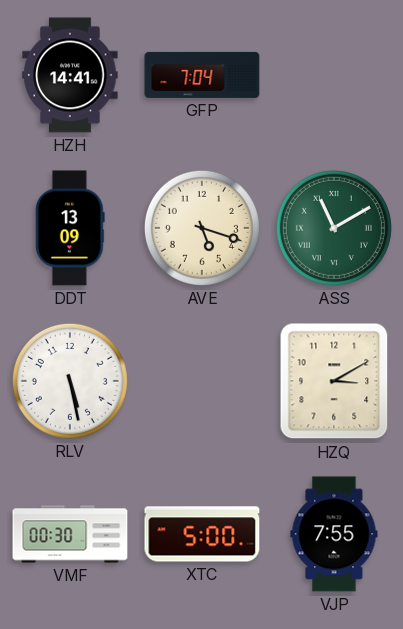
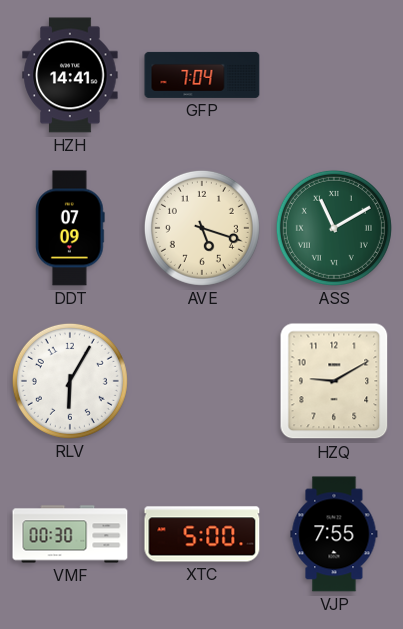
DDT: 13:09 -> 07:09 (70, 228)
RLV: 5:28 -> 6:05 (70, 381)
HZQ: 3:10 -> 9:10 (334, 381)
